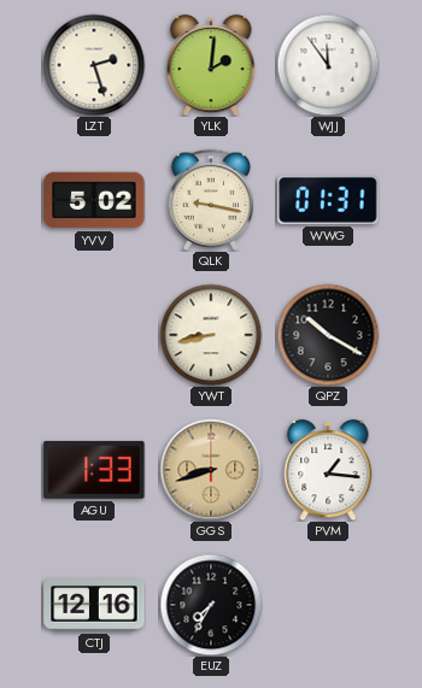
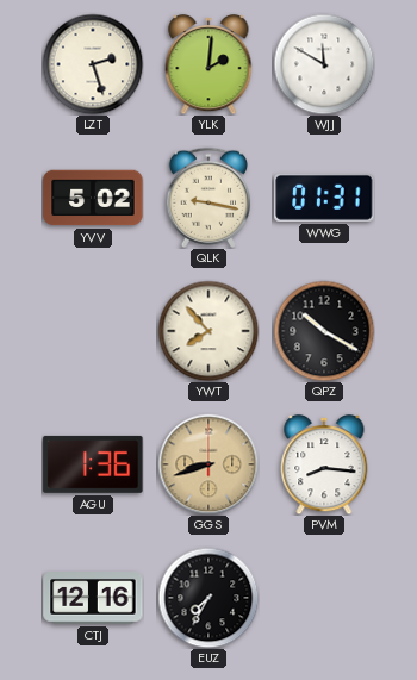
WJJ: 11:54 -> 11:50 (324, 64)
YWT: 8:43 -> 7:53 (208, 331)
AGU: 1:33 -> 1:36 (93, 464)
PVM: 1:16 -> 8:16 (324, 464)
